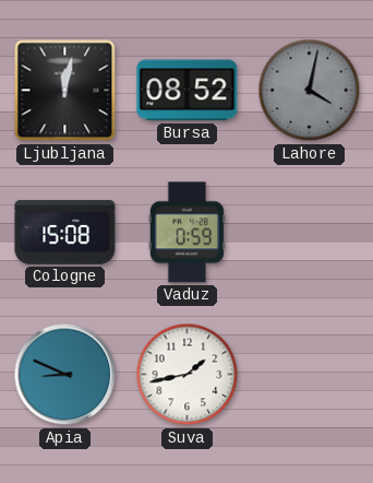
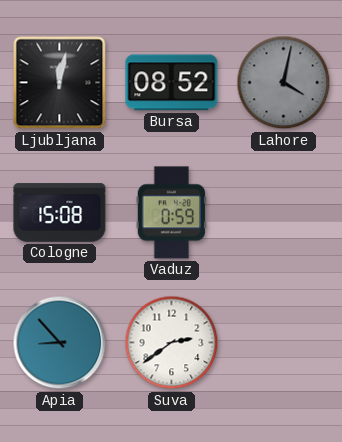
Apia: 8:49 -> 8:53 (60, 343)
Suva: 1:43 -> 2:39 (172, 343)
